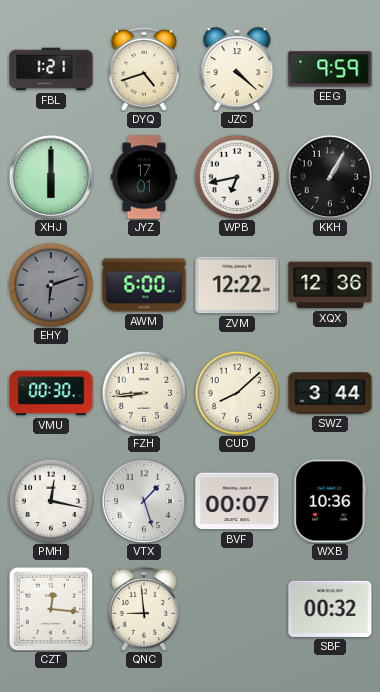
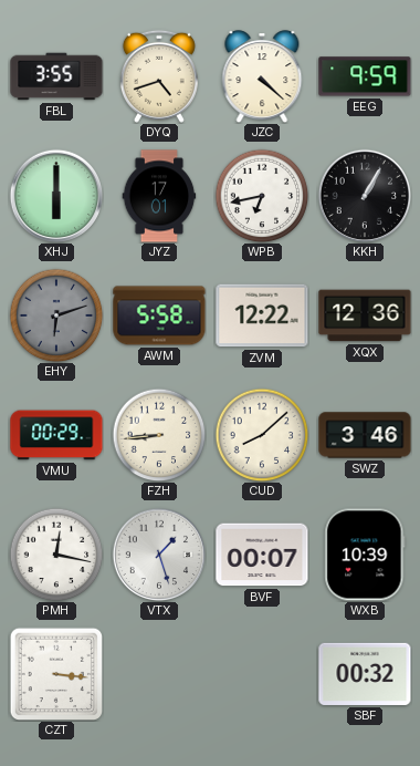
FBL: 1:21 -> 3:55 (56, 76)
AWM: 6:00 -> 5:58 (159, 315)
VMU: 00:30 -> 00:29 (56, 435)
SWZ: 3:44 -> 3:46 (365, 435)
WXB: 10:36 -> 10:39 (365, 555)
CZT: 12:16 -> 3:16 (56, 674)
QNC: 8:59 -> none (144, 609)
